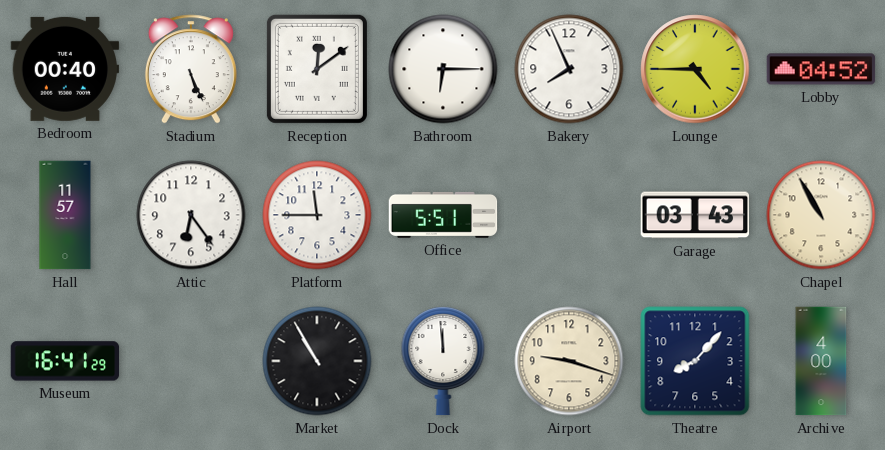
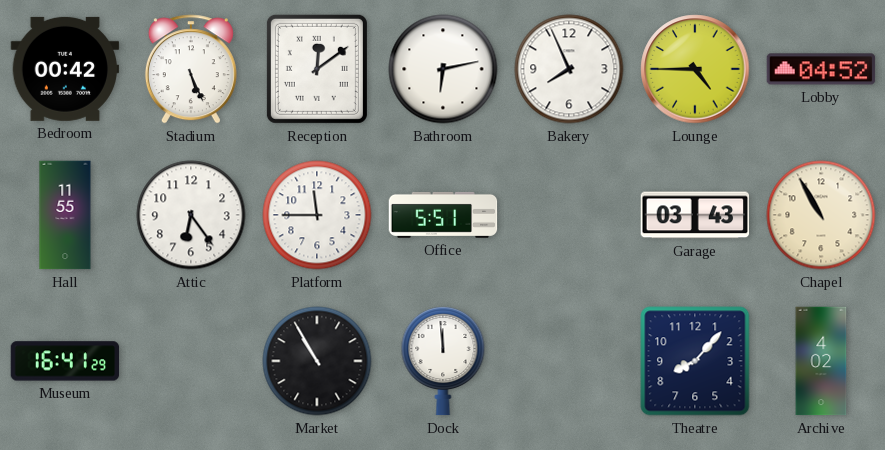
Bedroom: 00:40 -> 00:42 (65, 69)
Bathroom: 6:15 -> 6:13 (443, 69)
Hall: 11:57 -> 11:55 (65, 215)
Airport: 9:18 -> none (569, 361)
Archive: 4:00 -> 4:02 (821, 361)
